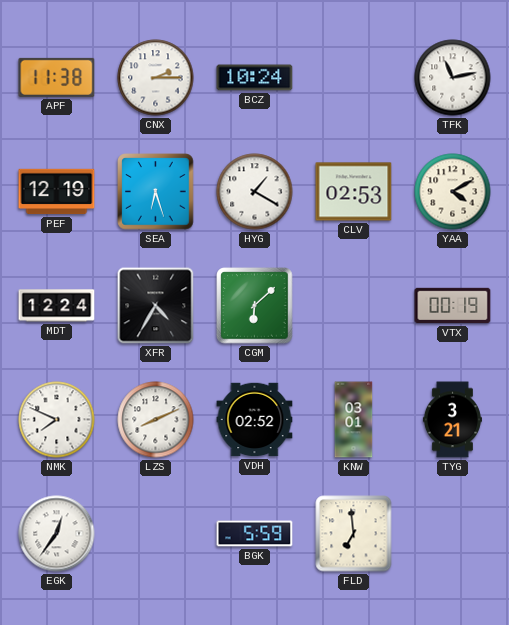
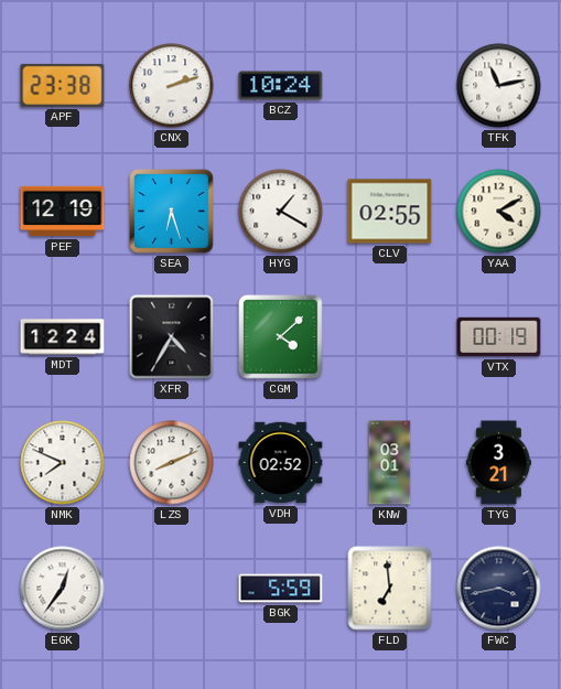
APF: 11:38 -> 23:38 (63, 85)
CNX: 2:15 -> 2:12 (172, 86)
CLV: 02:53 -> 02:55 (390, 212)
CGM: 6:08 -> 4:08 (281, 337)
FWC: none -> 3:43 (499, 589)
